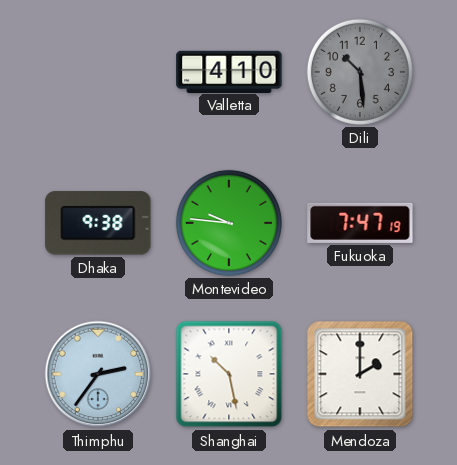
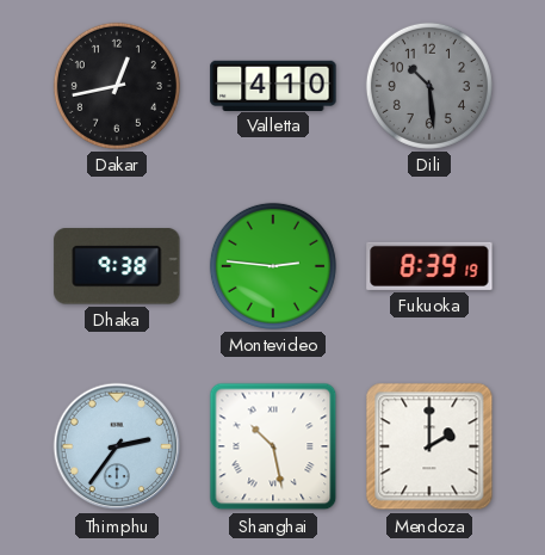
Dakar: none -> 12:43 (117, 86)
Montevideo: 9:46 -> 2:46 (273, 266)
Fukuoka: 7:47 -> 8:39 (429, 266)
